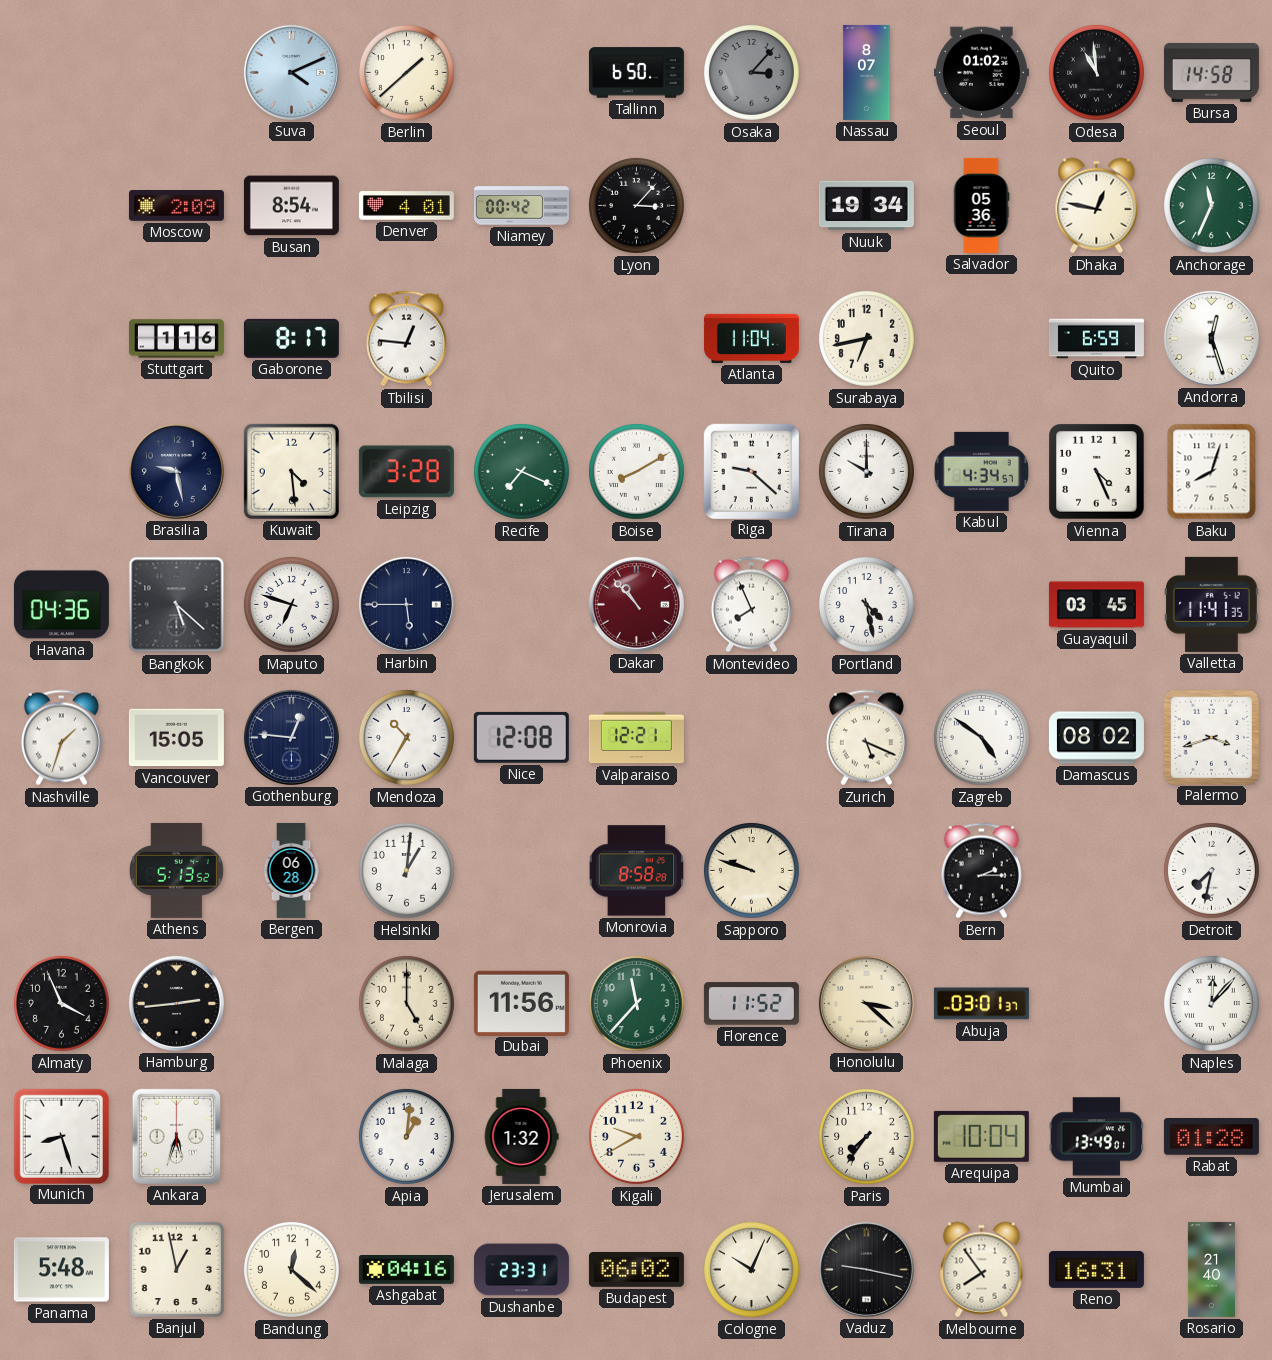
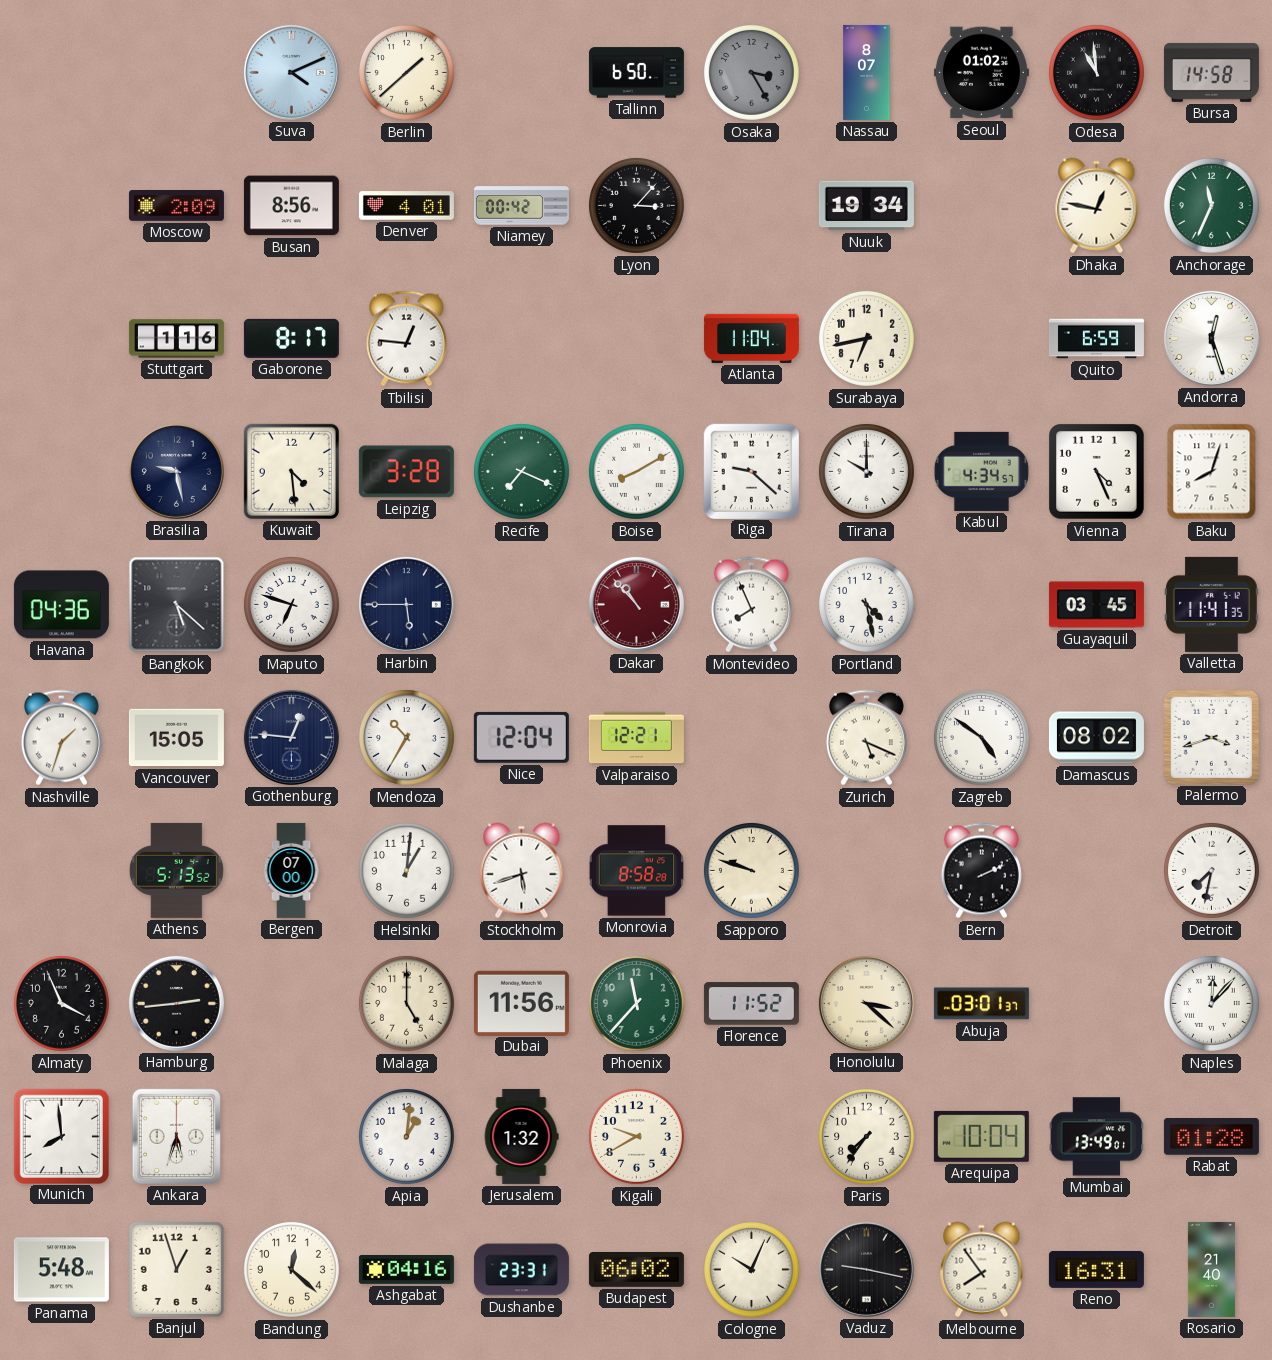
Osaka: 3:07 -> 3:25 (751, 72)
Busan: 8:54 -> 8:56 (291, 206)
Salvador: 05:36 -> none (981, 205)
Nice: 12:08 -> 12:04 (521, 737)
Bergen: 06:28 -> 07:00 (291, 870)
Stockholm: none -> 5:42 (522, 871)
Bern: 2:15 -> 2:11 (981, 871)
Munich: 8:27 -> 7:59 (61, 1136)
Banjul: 12:58 -> 12:57 (176, 1269)
